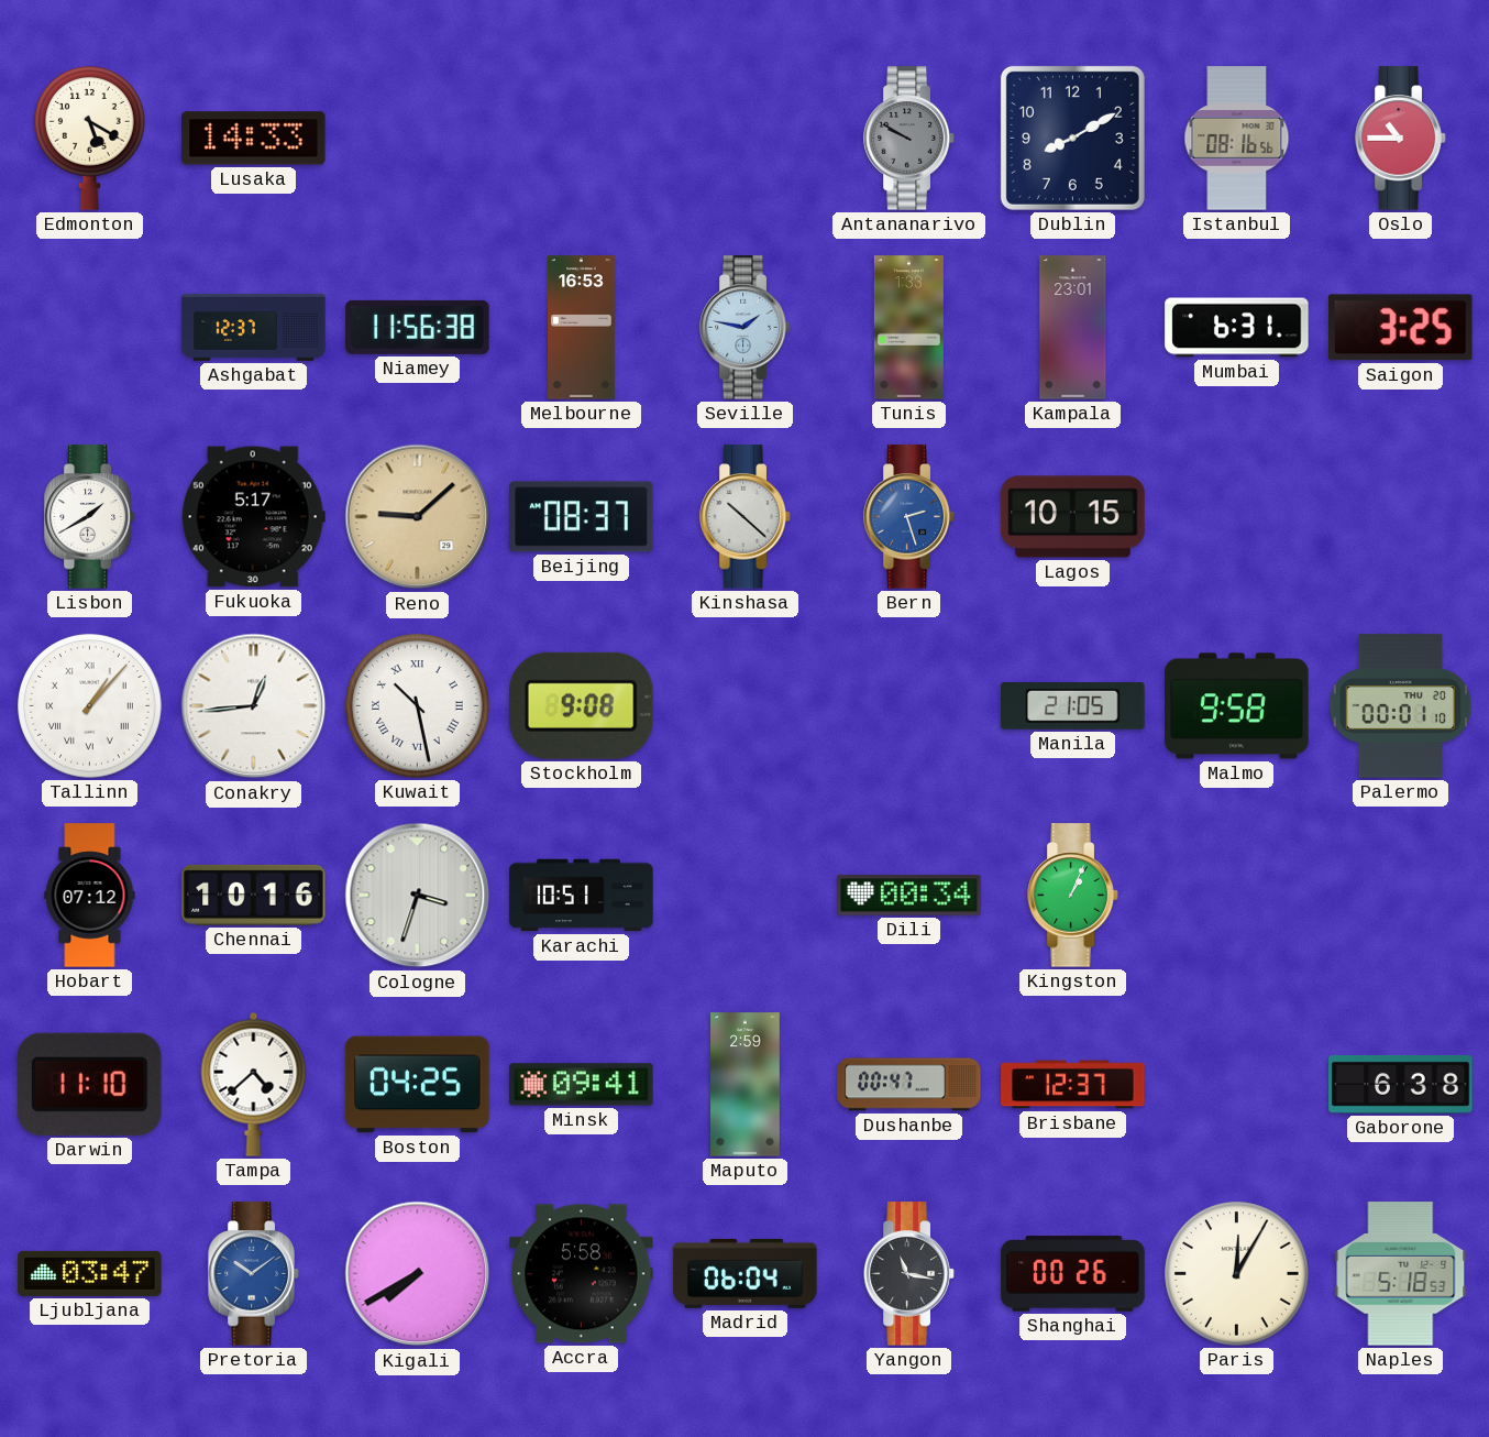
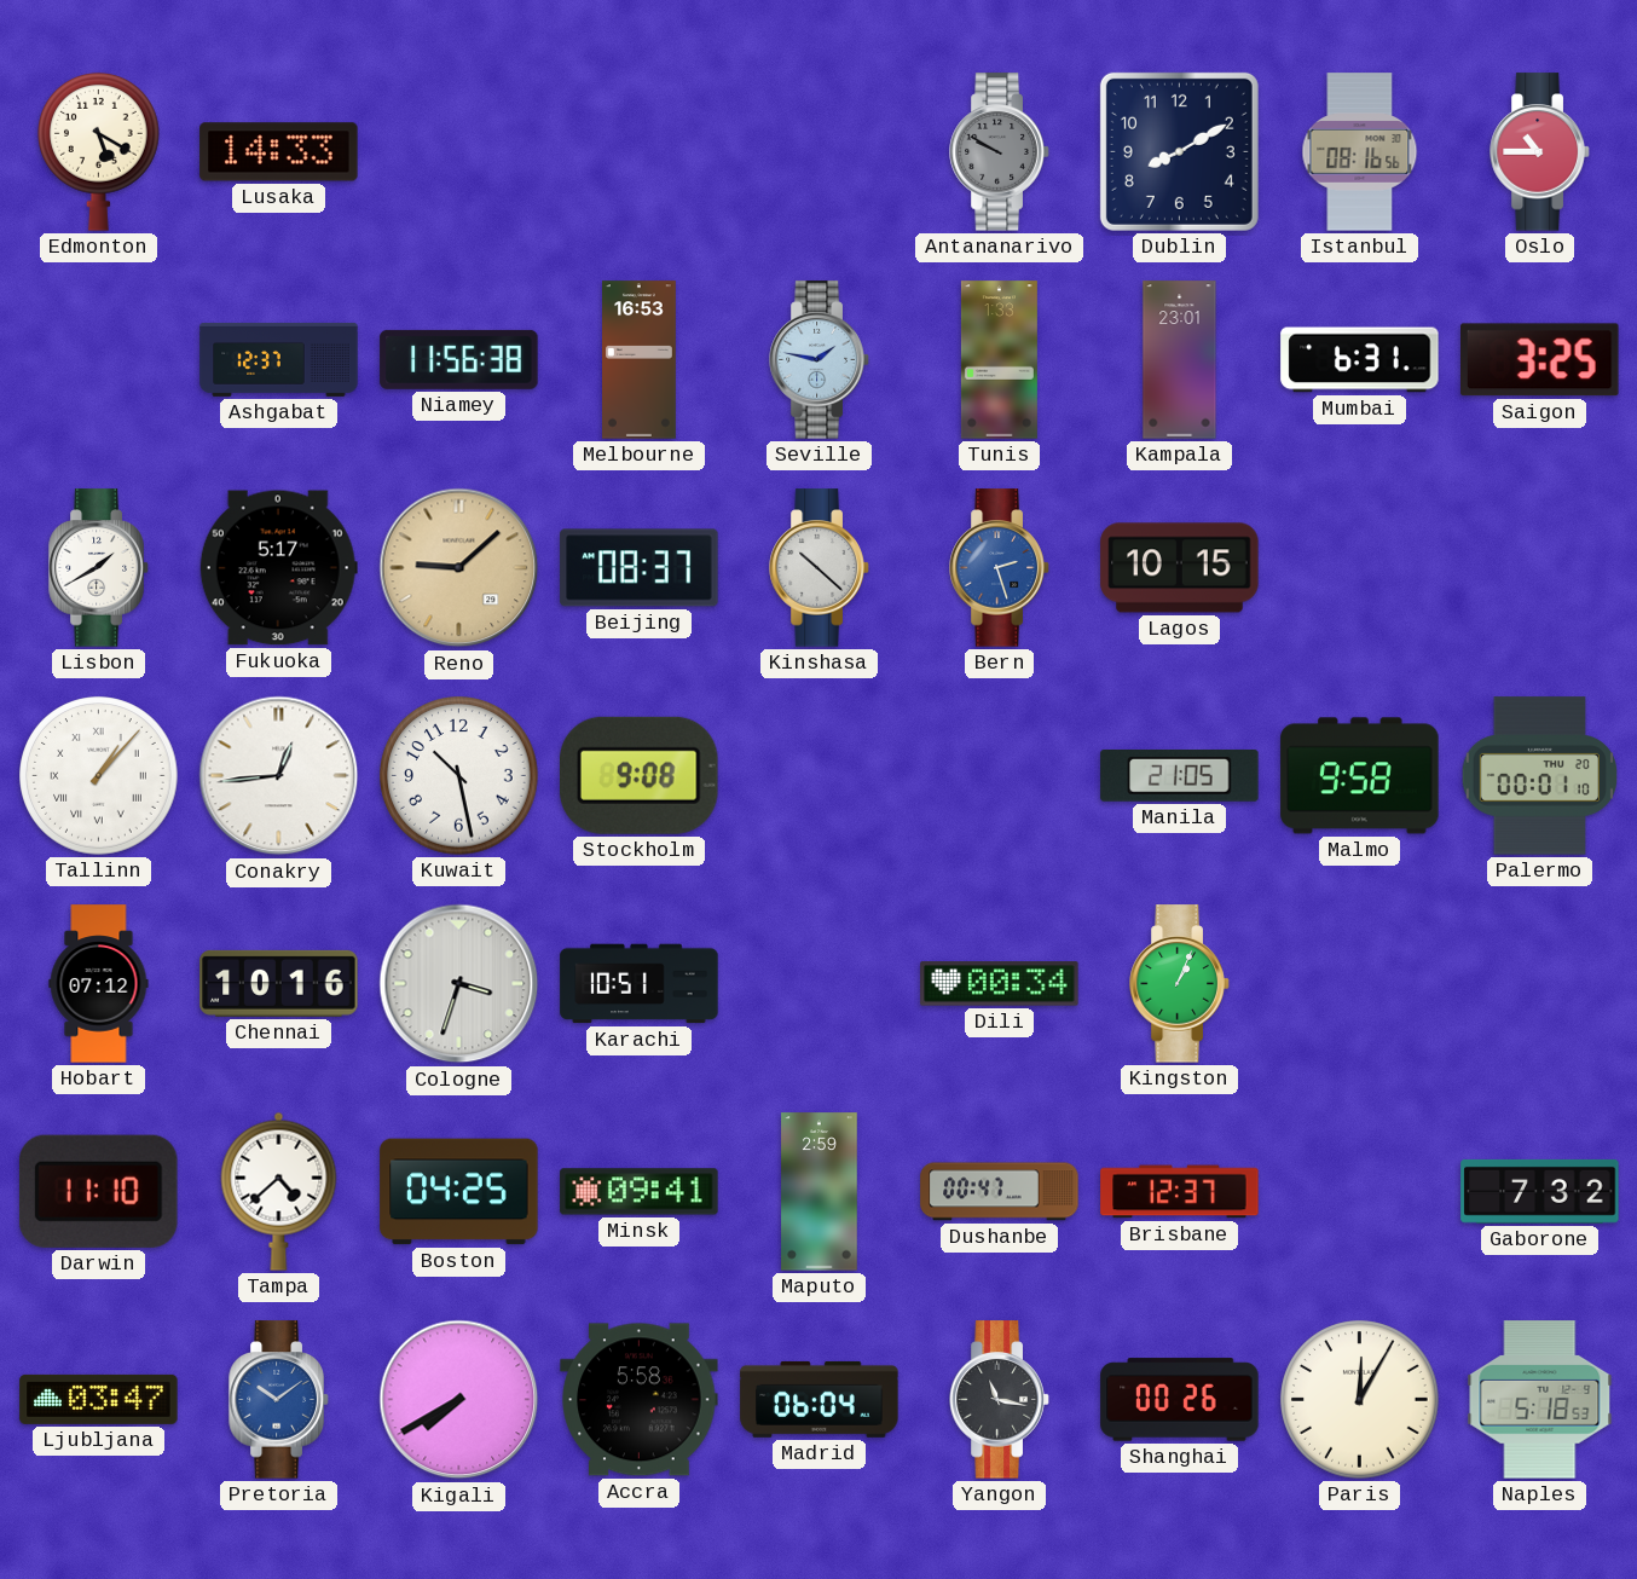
Kuwait numerals: Roman -> Arabic (459, 776)
Gaborone: 6:38 -> 7:32 (1540, 1191)
